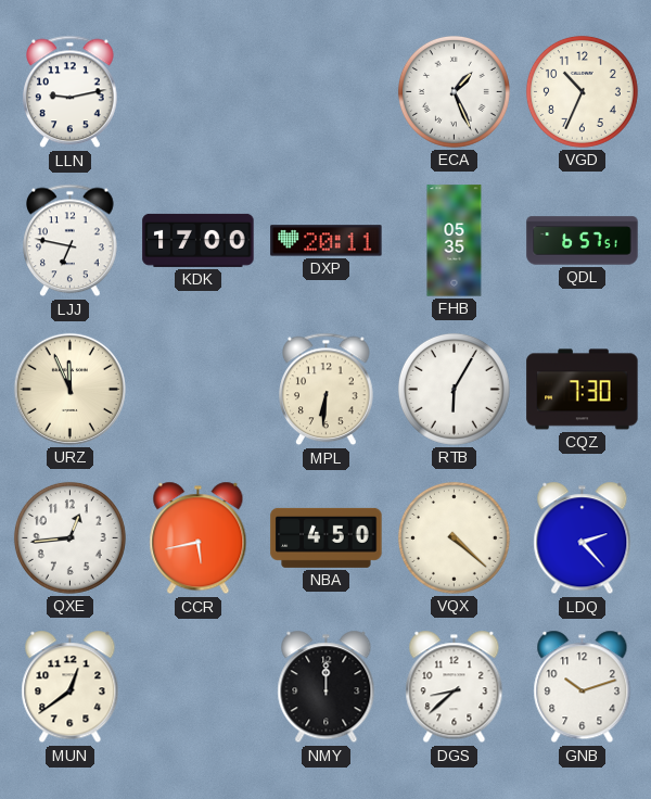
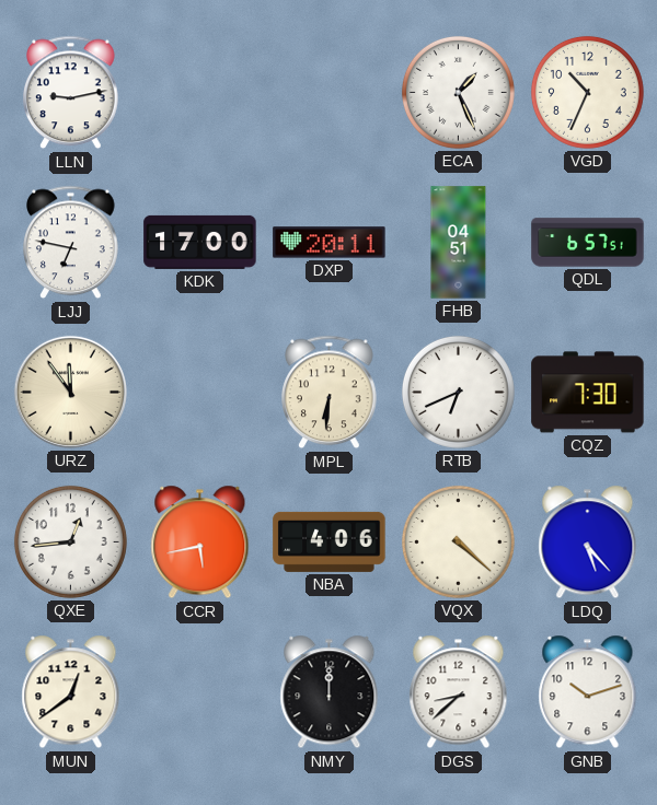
FHB: 05:35 -> 04:51 (459, 243)
URZ: 11:56 -> 11:54 (70, 392)
RTB: 6:05 -> 6:41 (458, 392)
NBA: 4:50 -> 4:06 (330, 541)
LDQ: 2:23 -> 5:23 (588, 542)
